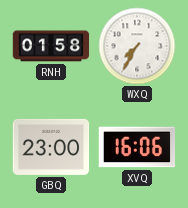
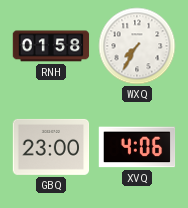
XVQ: 16:06 -> 4:06 (137, 147)
